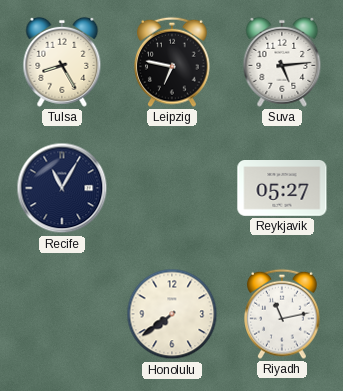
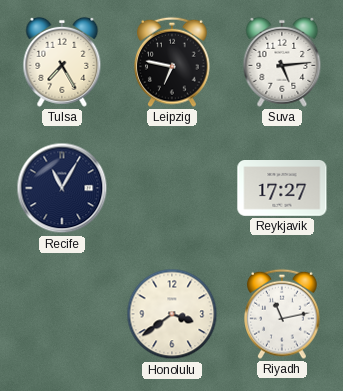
Tulsa: 8:25 -> 7:25 (62, 62)
Reykjavik: 05:27 -> 17:27 (282, 189)
Honolulu: 7:39 -> 3:39 (172, 314)
